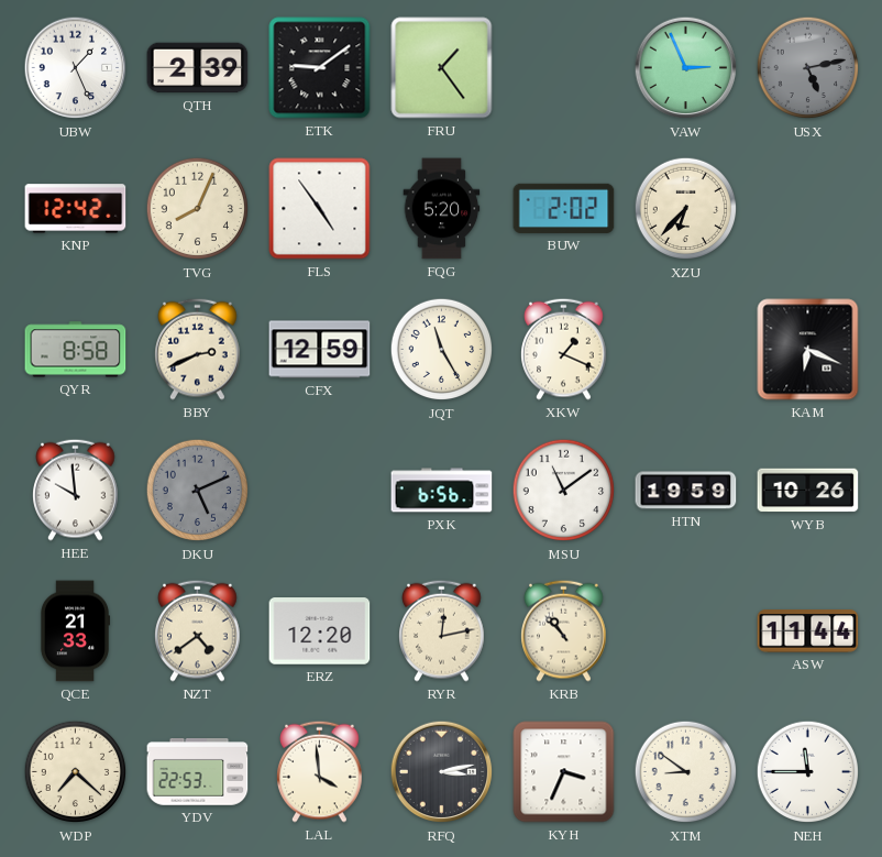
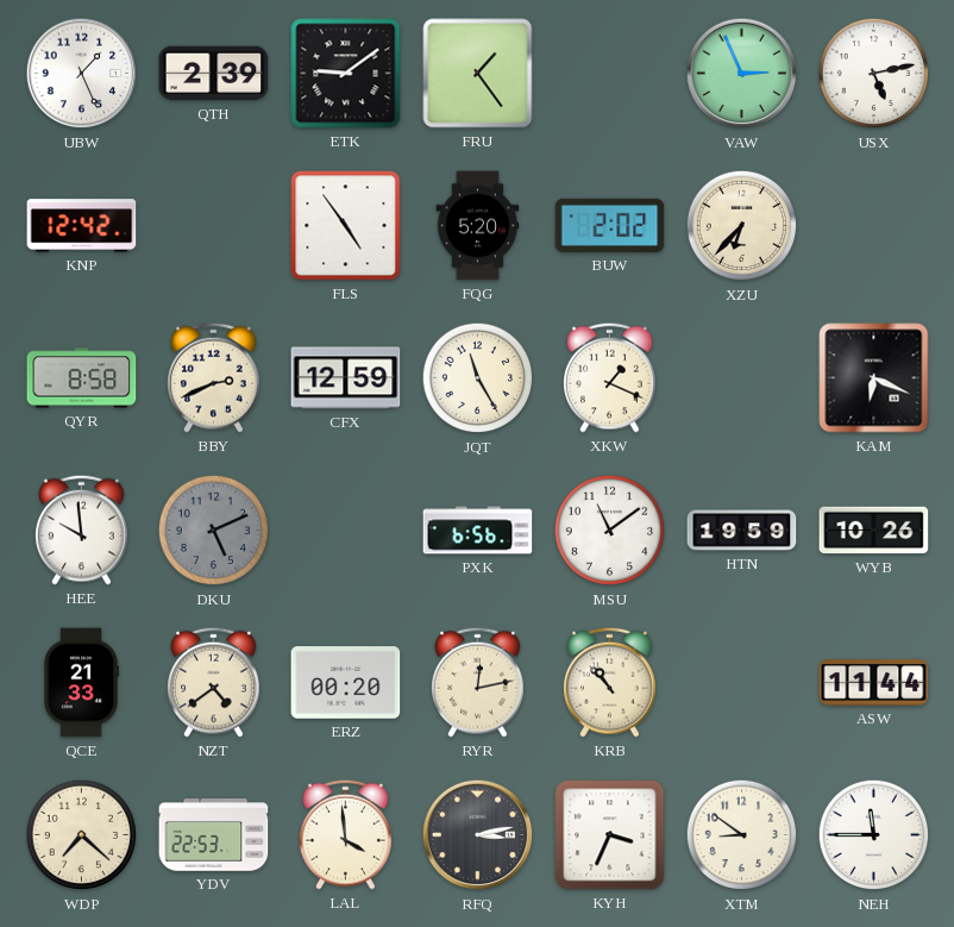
USX dial: grey -> white (874, 74)
TVG: 8:04 -> none (198, 209)
ERZ: 12:20 -> 00:20 (346, 683)
